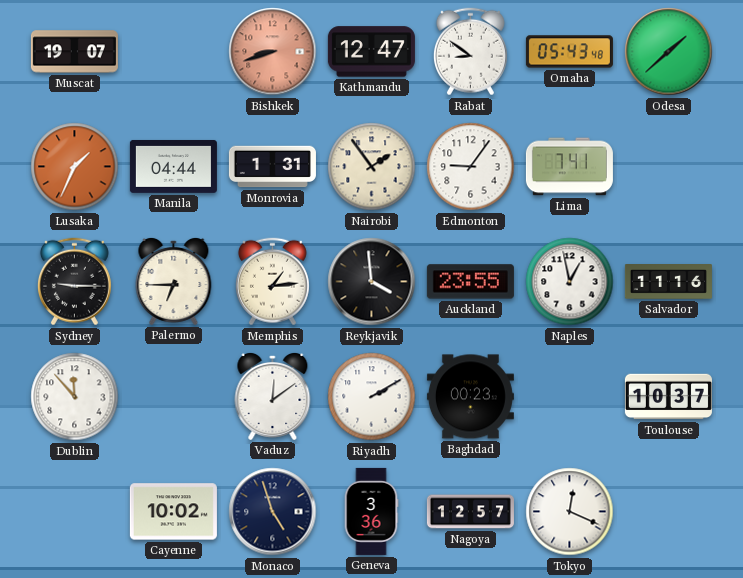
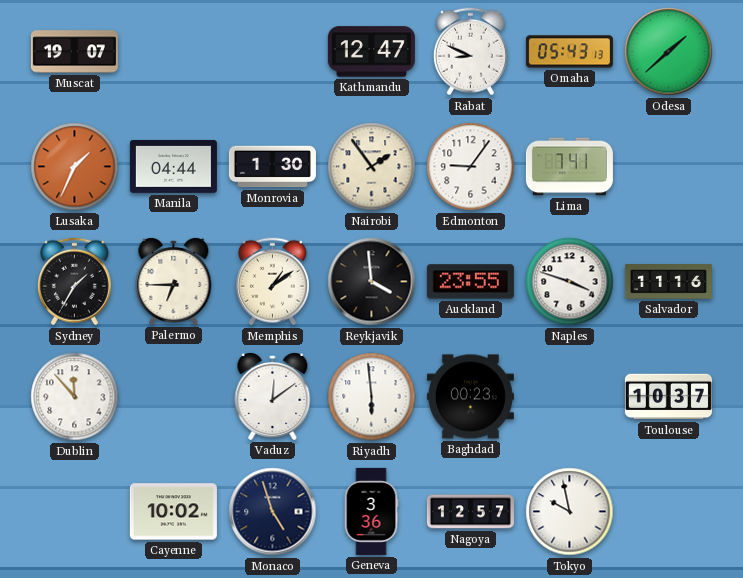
Bishkek: 8:42 -> none (273, 52)
Rabat: 8:51 -> 8:49 (470, 52)
Omaha: 05:43:48 -> 05:43:13 (569, 52)
Monrovia: 1:31 -> 1:30 (272, 167)
Sydney: 9:15 -> 1:35 (74, 282)
Memphis: 1:14 -> 1:09 (272, 282)
Naples: 12:58 -> 3:48 (570, 282)
Riyadh: 2:10 -> 5:59 (372, 397)
Tokyo: 12:19 -> 9:58 (570, 512)
